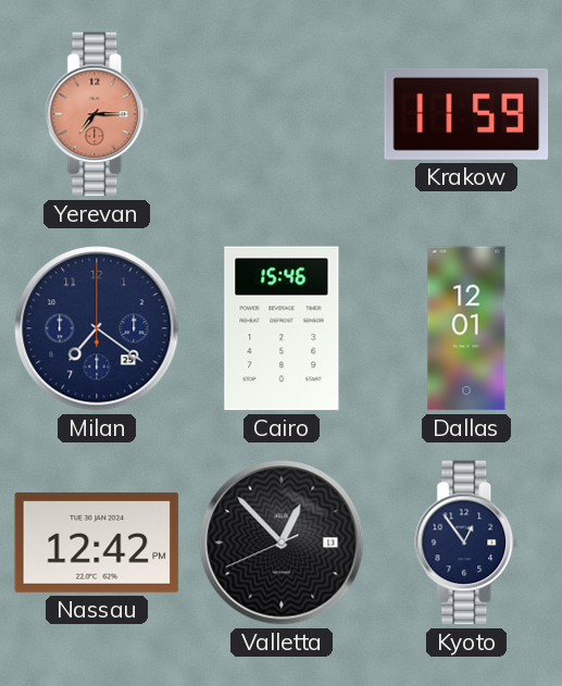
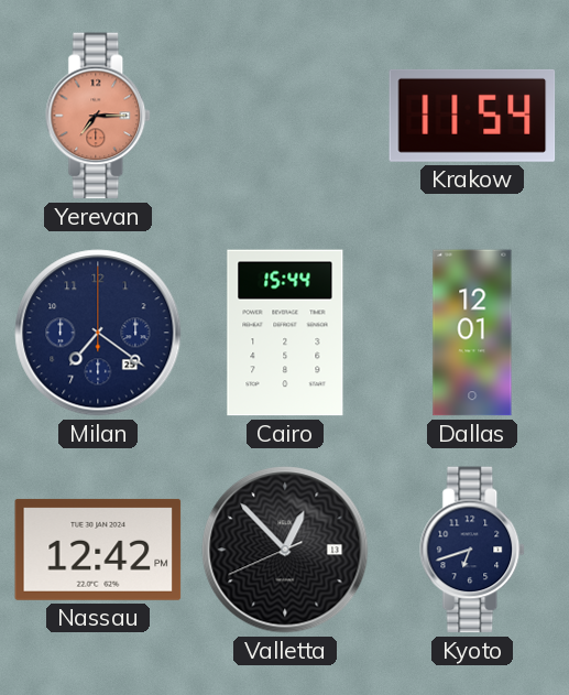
Krakow: 11:59 -> 11:54 (472, 116)
Cairo: 15:46 -> 15:44 (285, 333)
Kyoto: 12:54 -> 6:42 (473, 550)
